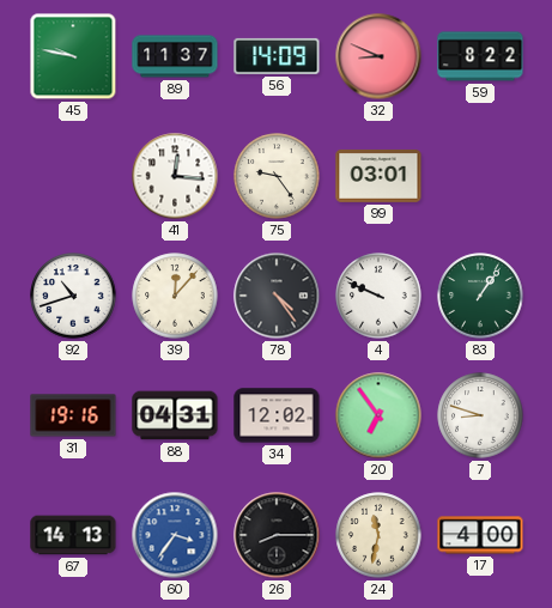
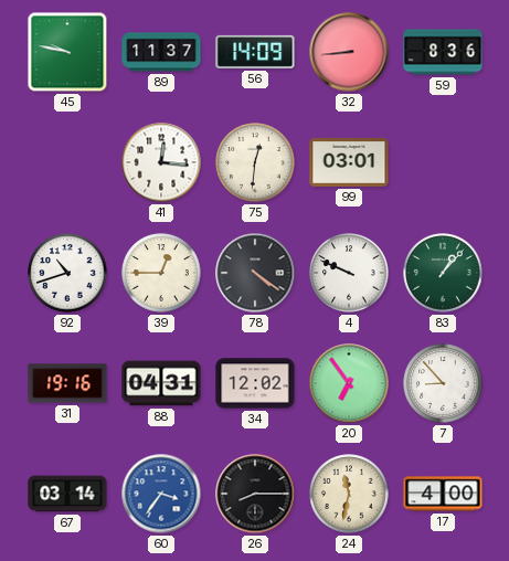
32: 8:49 -> 8:44 (349, 52)
59: 8:22 -> 8:36 (443, 52)
75: 9:24 -> 12:31 (255, 162)
39: 12:07 -> 12:45 (161, 273)
78: 4:24 -> 4:21 (255, 273)
83: 1:06 -> 1:07 (443, 273)
7: 8:48 -> 8:53 (443, 383)
67: 14:13 -> 03:14 (67, 494)
